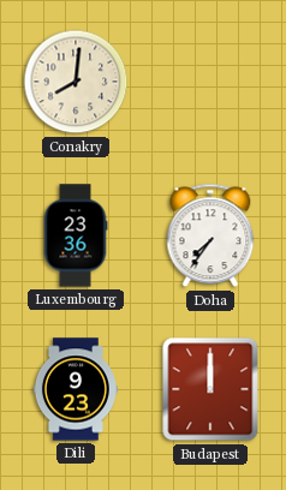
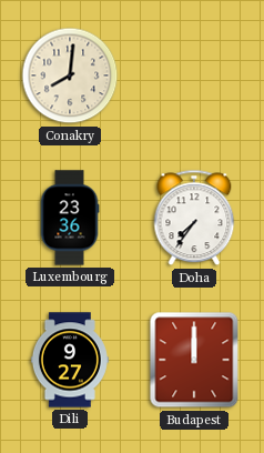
Dili: 9:23 -> 9:27 (70, 360)
